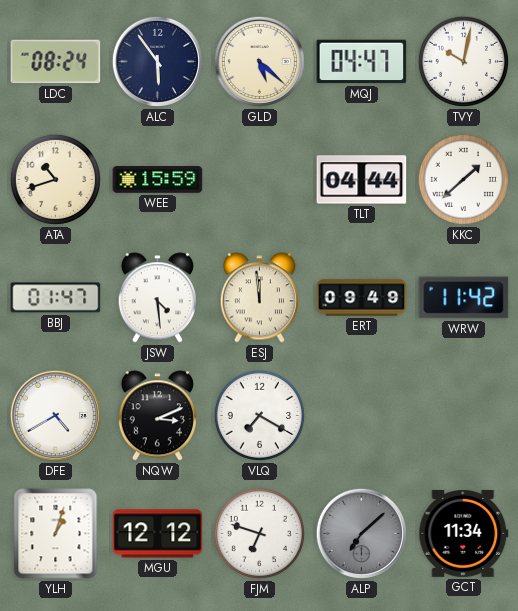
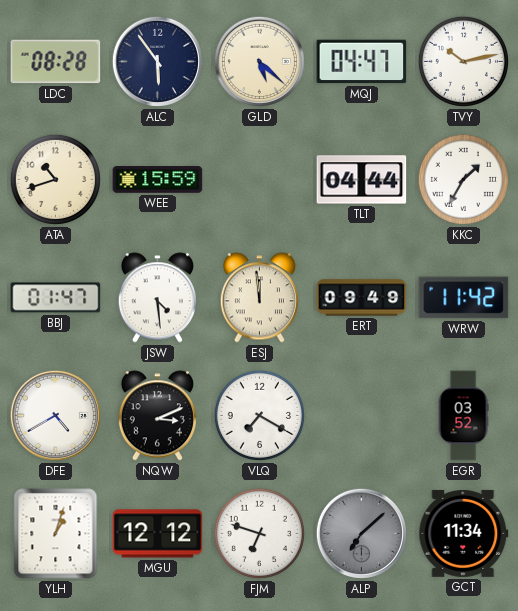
LDC: 08:24 -> 08:28 (56, 62)
TVY: 10:02 -> 10:13 (463, 61)
KKC: 1:38 -> 1:35 (463, 179)
EGR: none -> 03:52 (463, 416)
